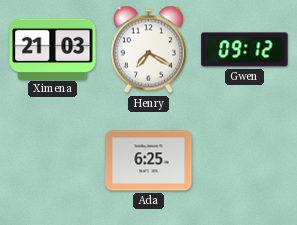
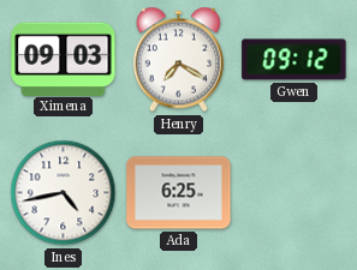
Ximena: 21:03 -> 09:03 (64, 59)
Ines: none -> 4:43 (64, 193)
